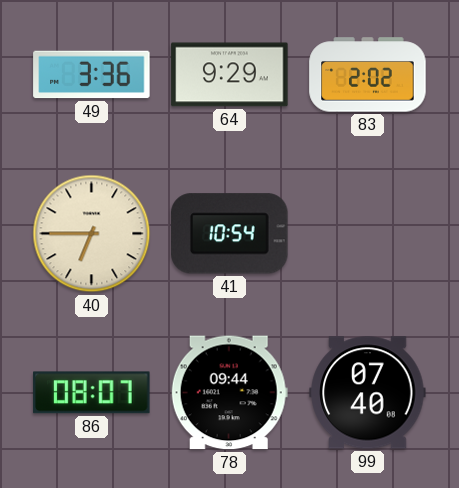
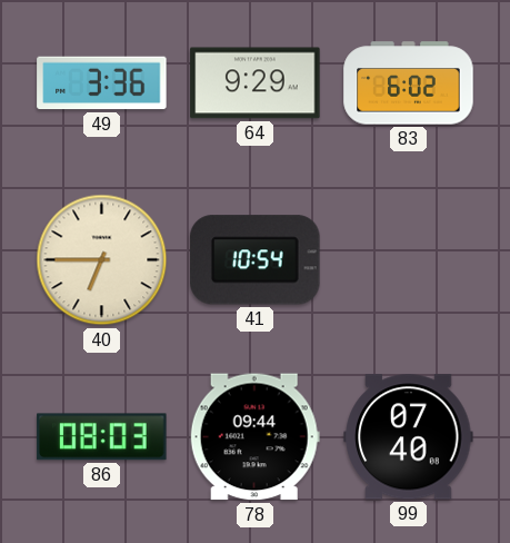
83: 2:02 -> 6:02 (409, 83)
86: 08:07 -> 08:03 (102, 437)
